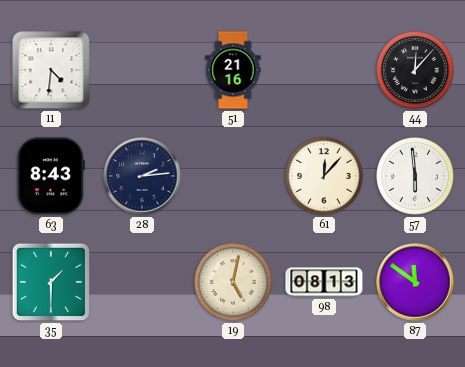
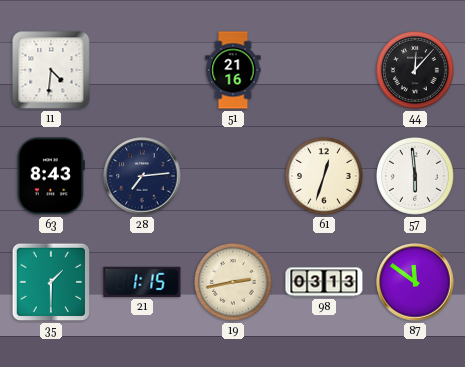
28: 2:14 -> 7:14 (142, 176)
61: 12:07 -> 12:33 (325, 177)
21: none -> 1:15 (142, 282)
19: 5:02 -> 2:43 (234, 283)
98: 08:13 -> 03:13 (324, 282)
